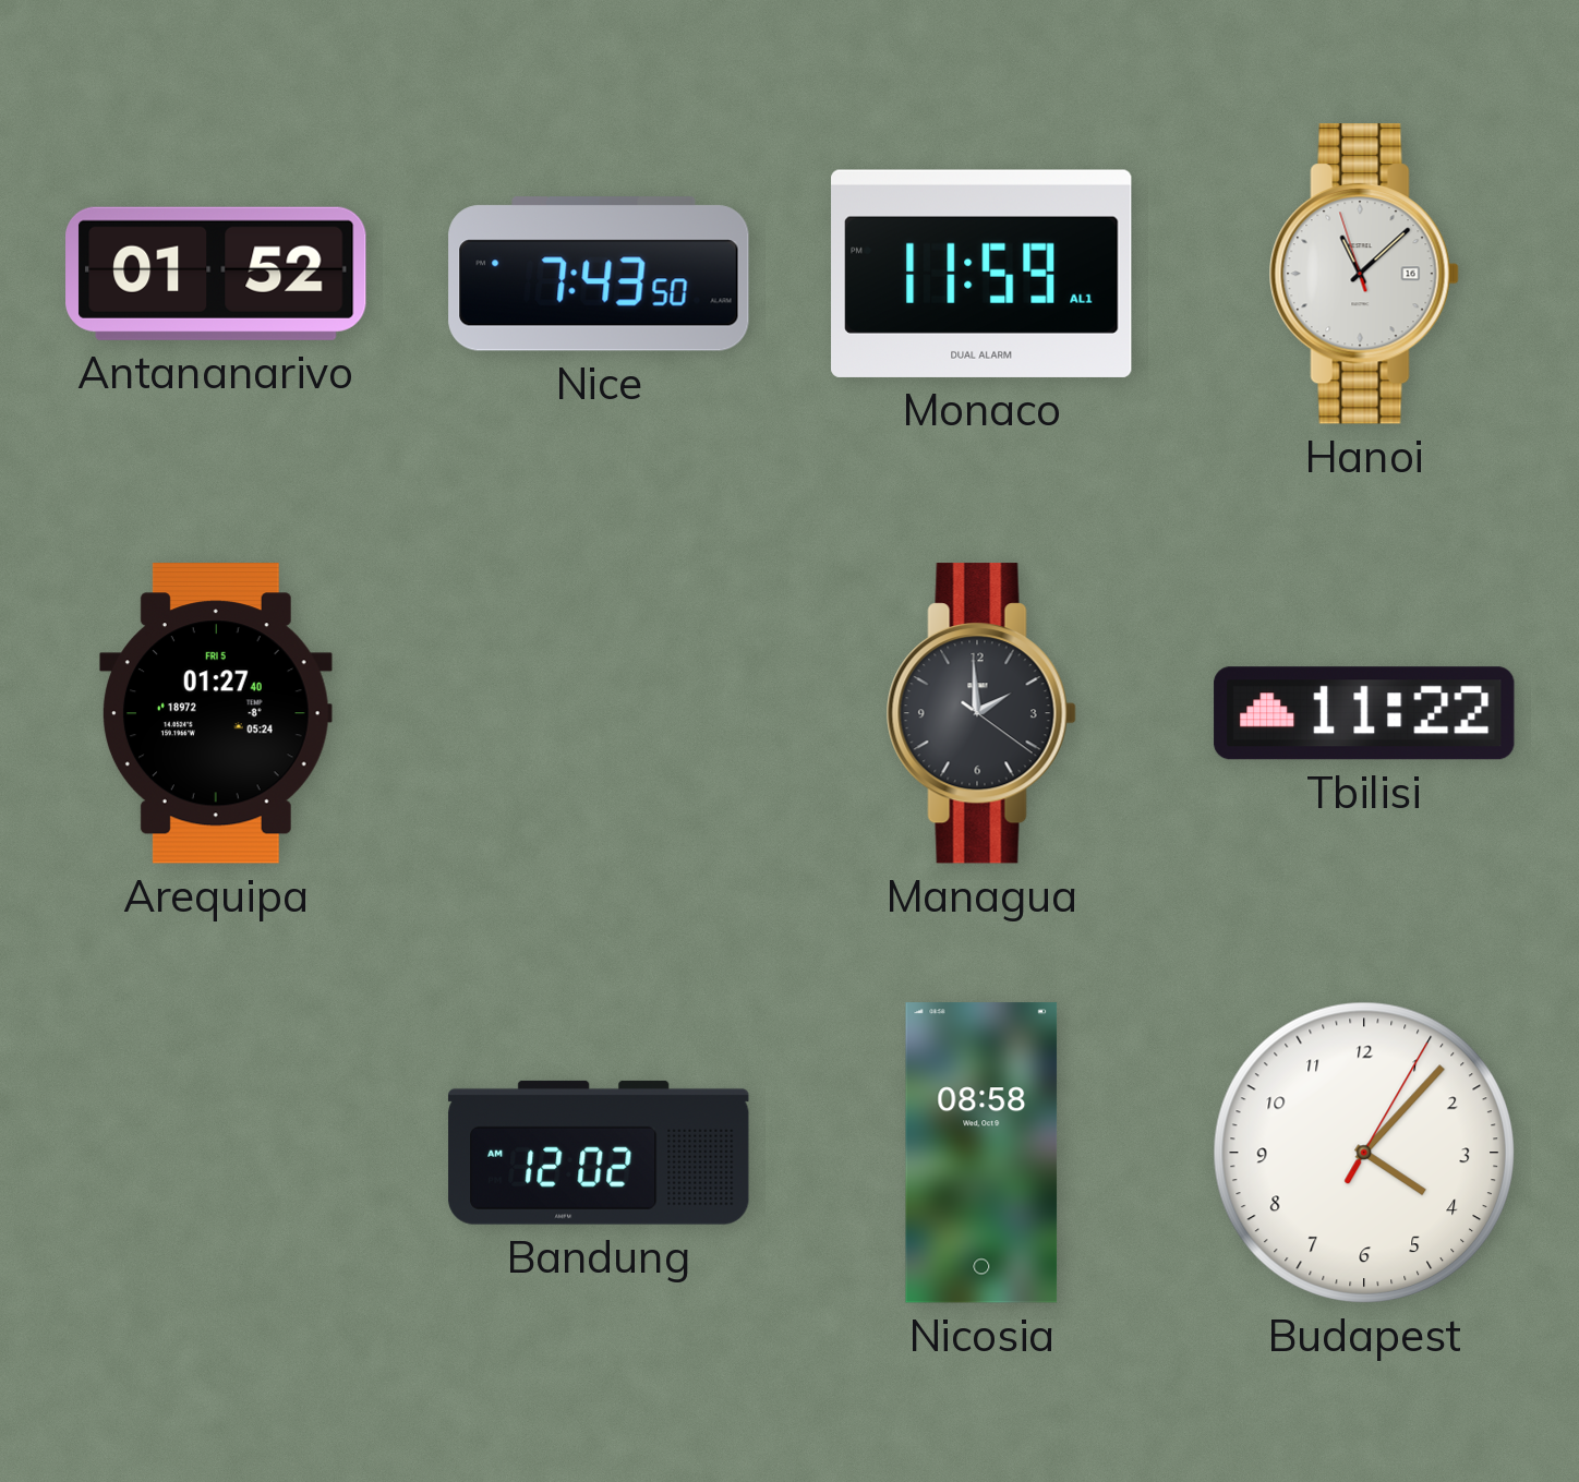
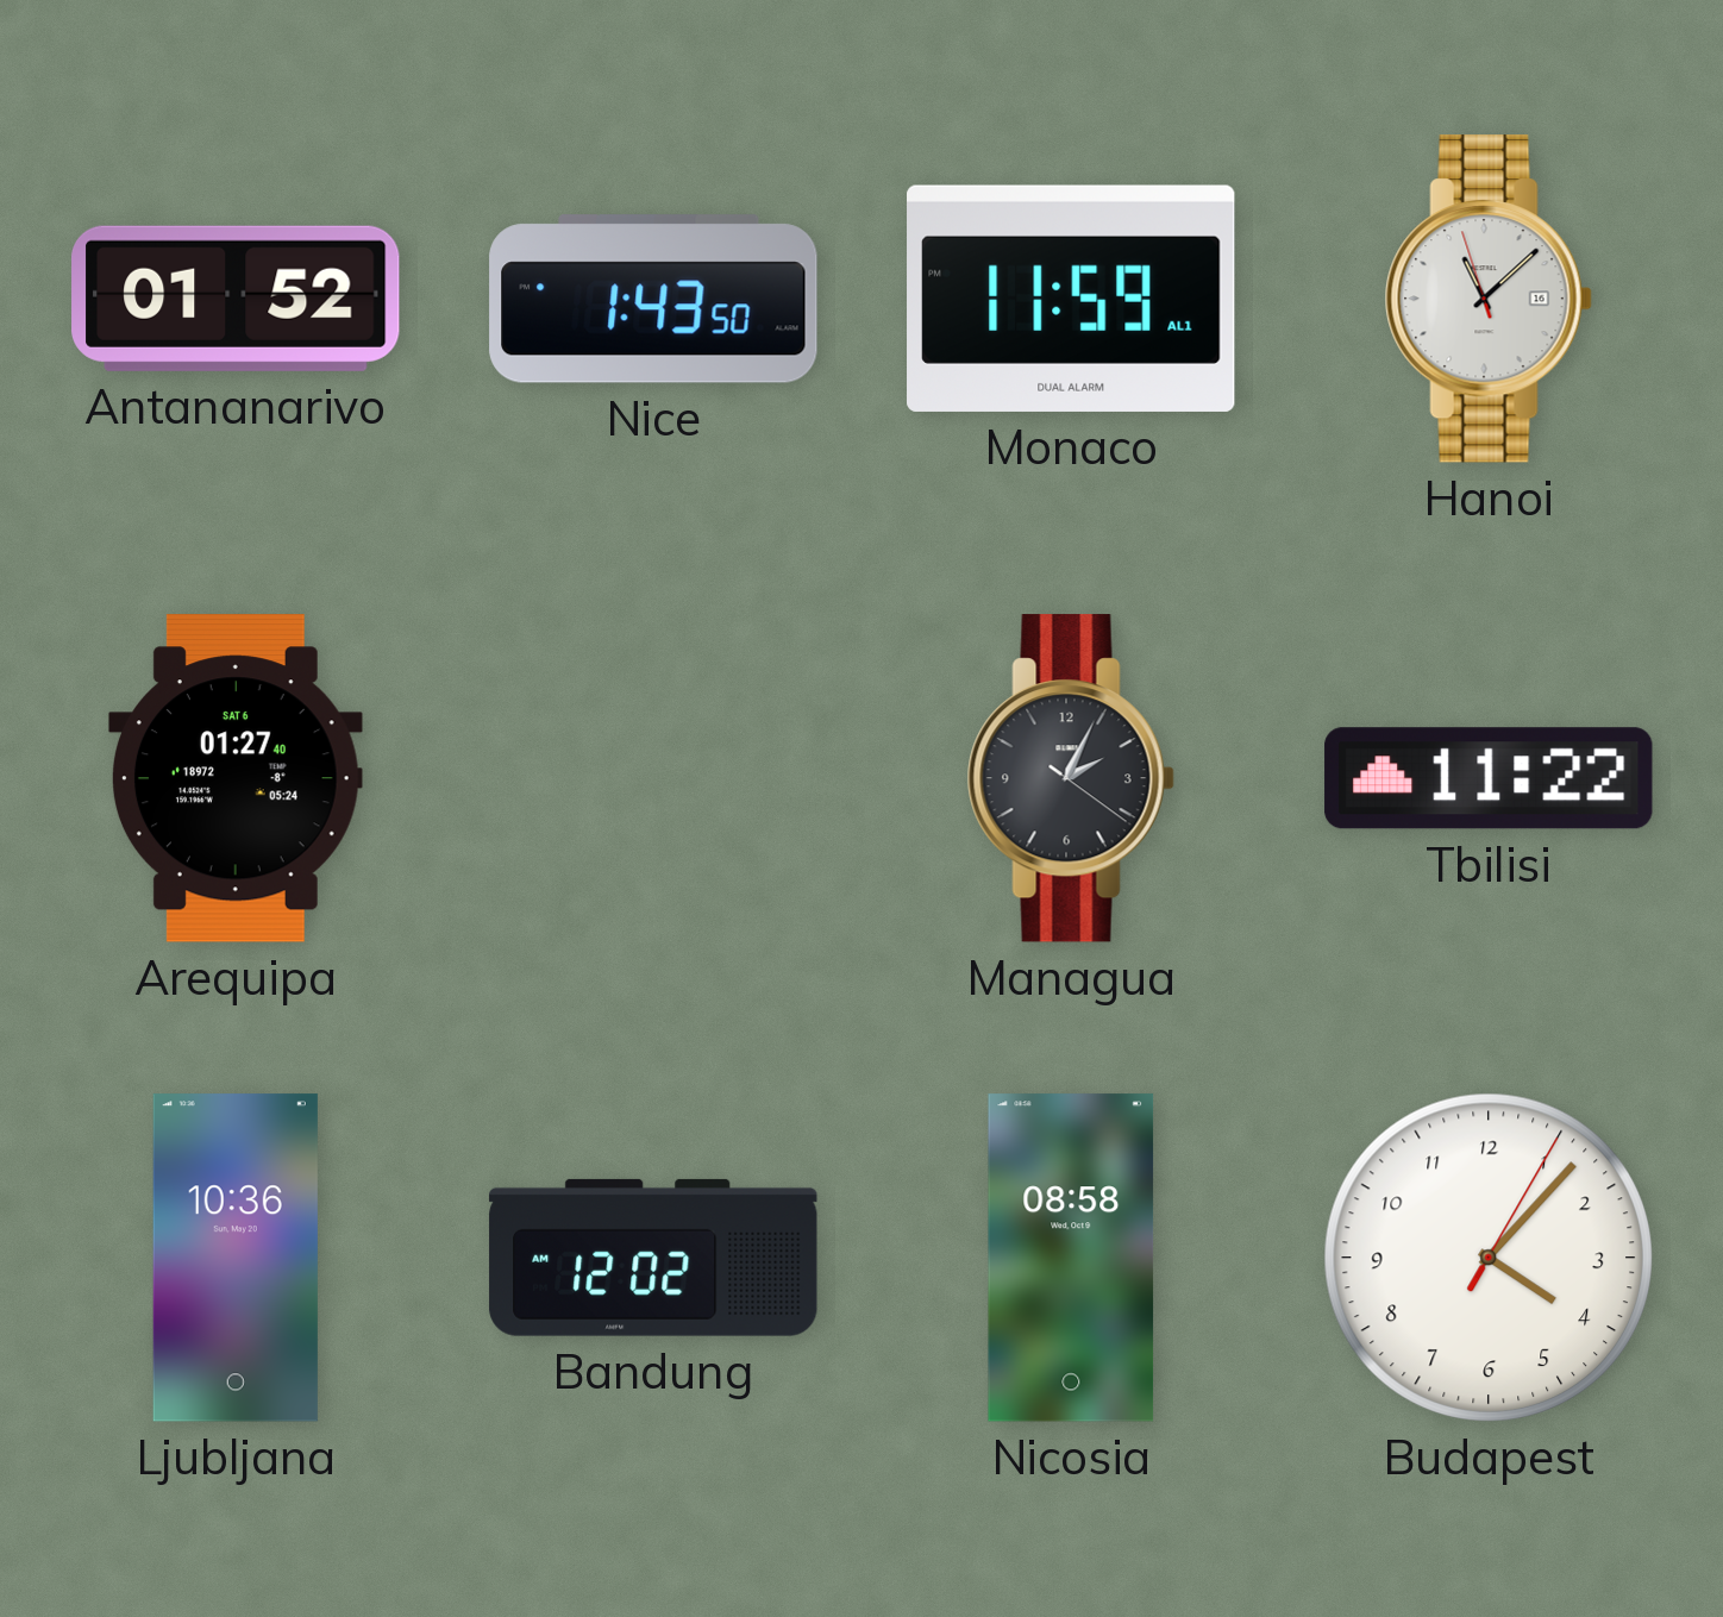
Nice: 7:43 -> 1:43 (653, 299)
Arequipa date: FRI 5 -> SAT 6 (236, 778)
Managua: 1:59 -> 2:04 (1071, 778)
Ljubljana: none -> 10:36 (236, 1258)
